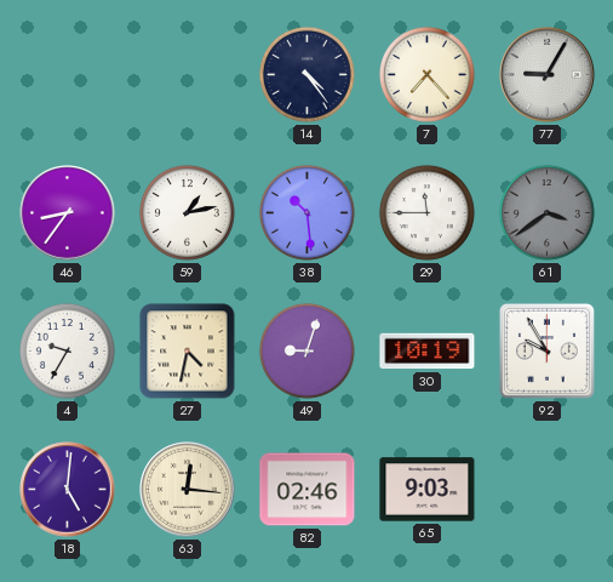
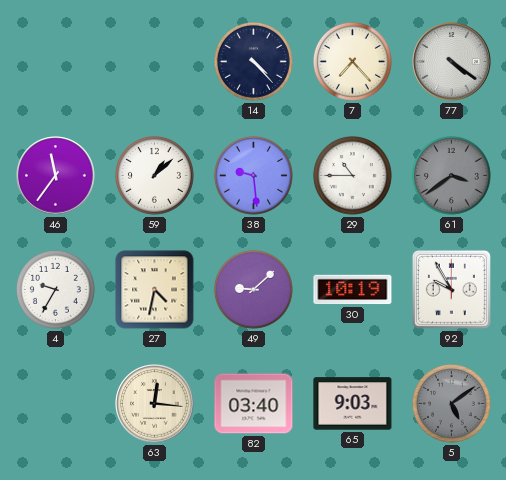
14: 4:24 -> 4:23 (253, 61)
77: 9:05 -> 4:21 (452, 62)
46: 8:36 -> 11:36 (56, 176)
59: 1:13 -> 1:08 (154, 175)
38: 10:29 -> 9:29 (253, 175)
29: 11:45 -> 10:45 (352, 175)
49: 9:03 -> 9:08 (253, 289)
18: 5:01 -> none (68, 490)
82: 02:46 -> 03:40 (254, 404)
5: none -> 5:09 (451, 403)
